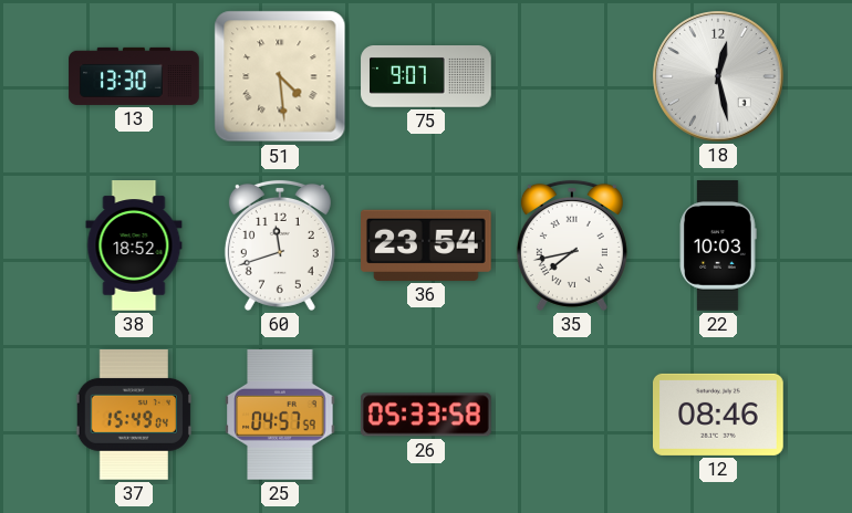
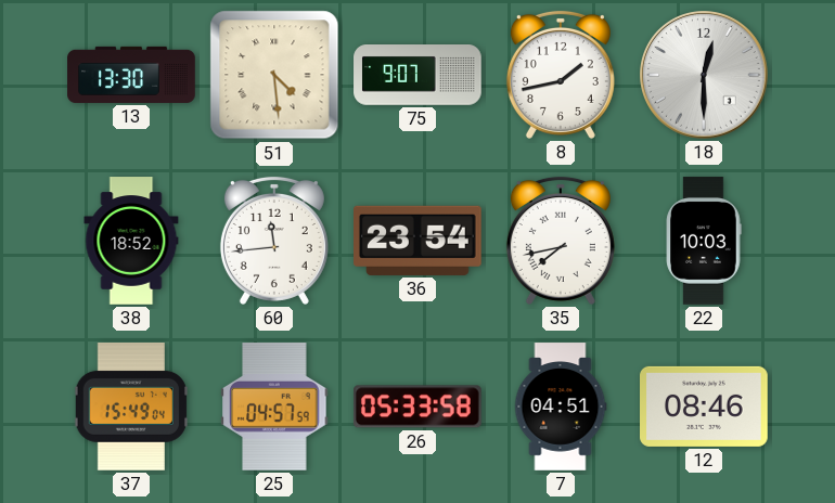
8: none -> 1:43 (561, 75)
18: 12:28 -> 12:30 (705, 76)
60: 11:42 -> 11:44 (274, 241)
7: none -> 04:51 (561, 407)
